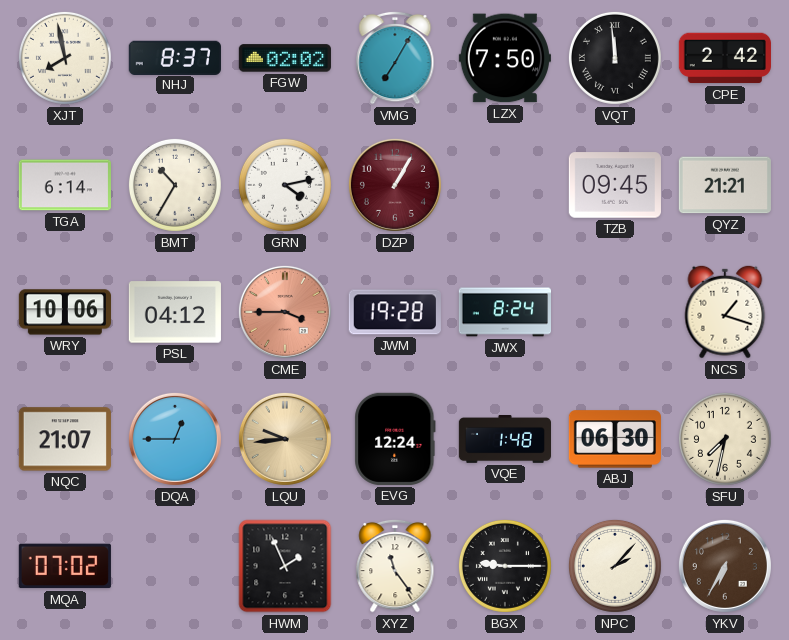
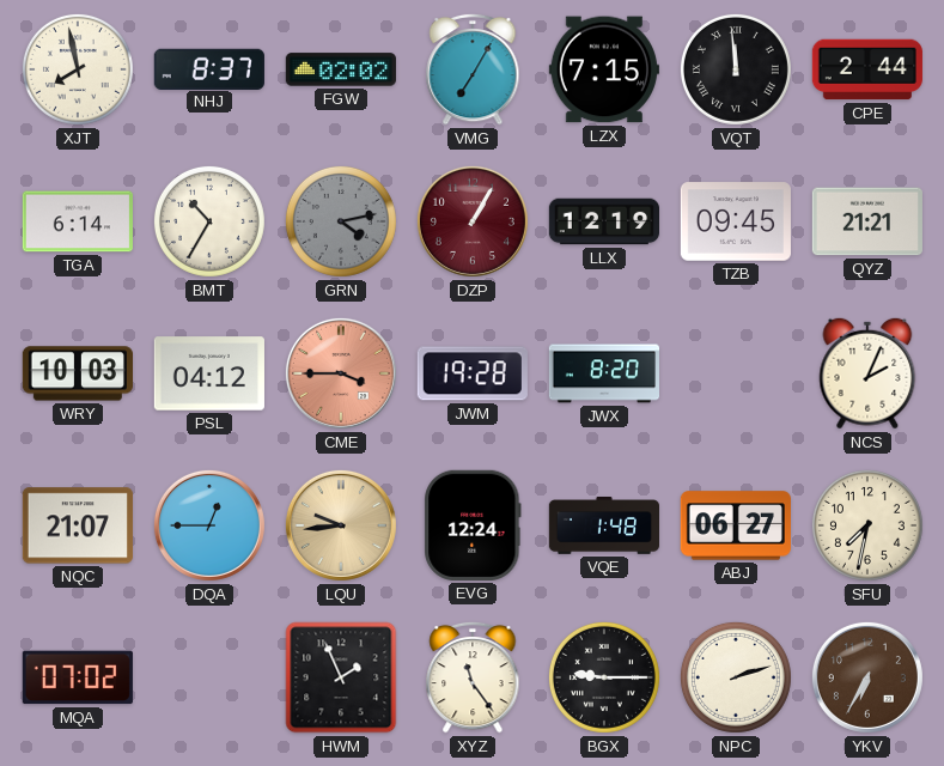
LZX: 7:50 -> 7:15 (604, 69)
CPE: 2:42 -> 2:44 (867, 69)
GRN dial: white -> grey (341, 221)
LLX: none -> 12:19 (603, 221)
WRY: 10:06 -> 10:03 (77, 373)
JWX: 8:24 -> 8:20 (603, 373)
NCS: 1:18 -> 2:04 (867, 373)
ABJ: 06:30 -> 06:27 (736, 525)
NPC: 2:07 -> 2:12 (736, 677)
